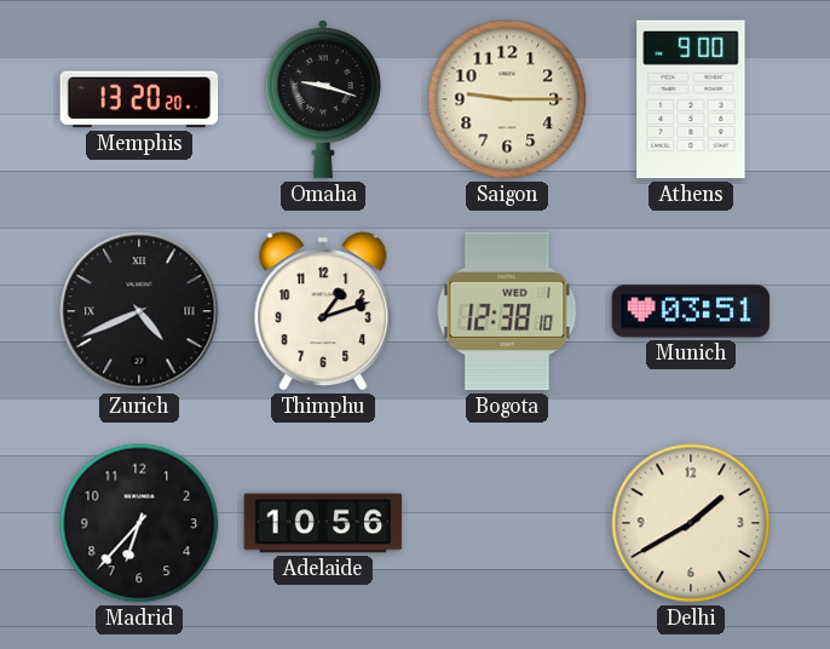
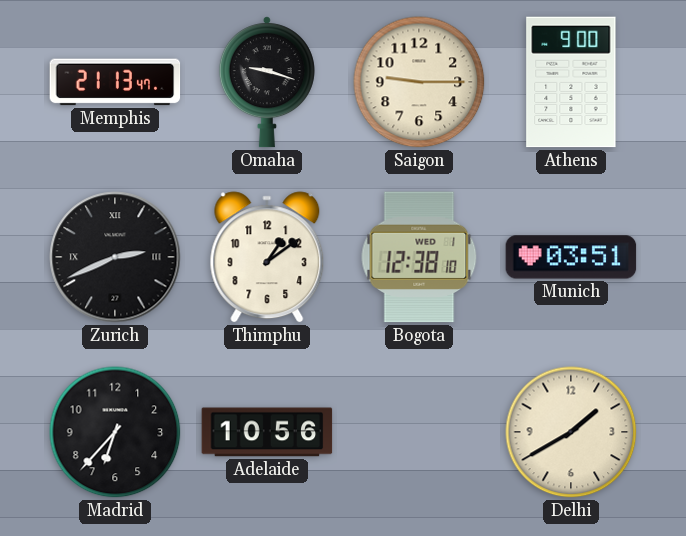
Memphis: 13:20 -> 21:13 (115, 82)
Zurich: 4:41 -> 2:41 (115, 257)
Thimphu: 1:12 -> 1:09 (267, 257)
